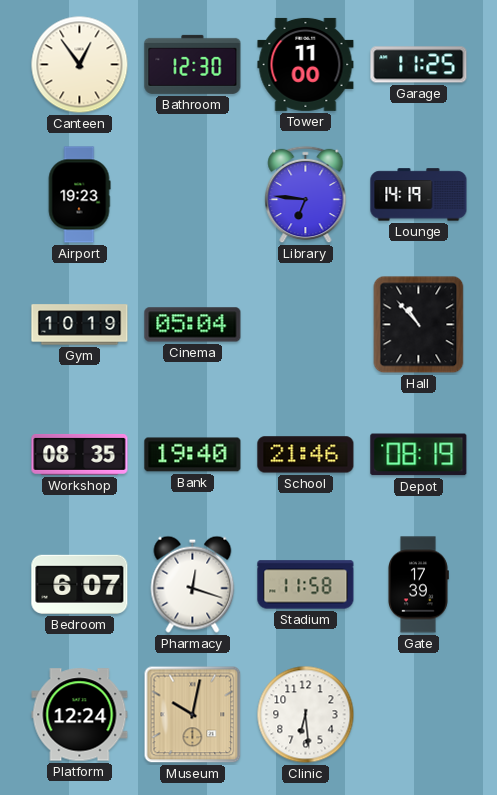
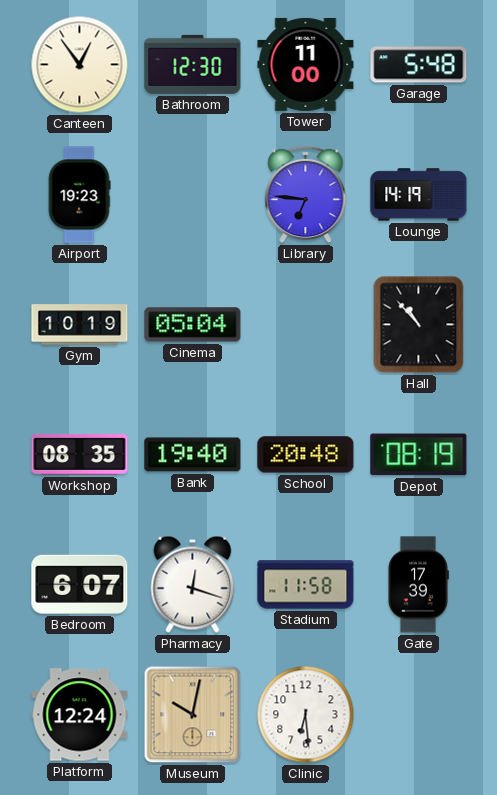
Garage: 11:25 -> 5:48 (419, 65)
School: 21:46 -> 20:48 (306, 455)
